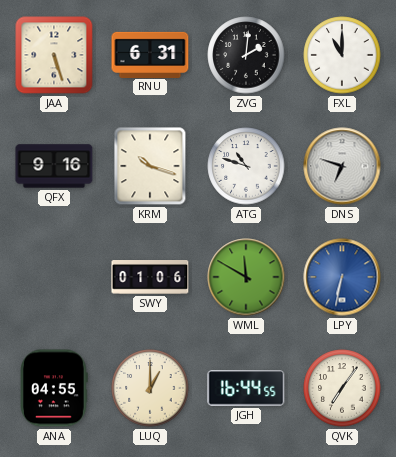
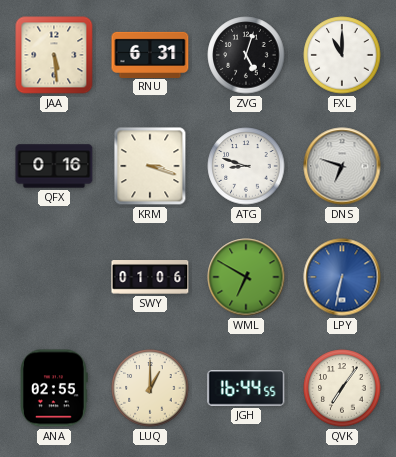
JAA: 5:27 -> 5:29 (54, 55)
ZVG: 2:01 -> 5:03 (246, 55)
QFX: 9:16 -> 0:16 (54, 166)
KRM: 10:18 -> 3:18 (150, 166)
ATG: 10:48 -> 8:48 (246, 166)
WML: 11:50 -> 6:50 (246, 277)
ANA: 04:55 -> 02:55 (55, 388)
